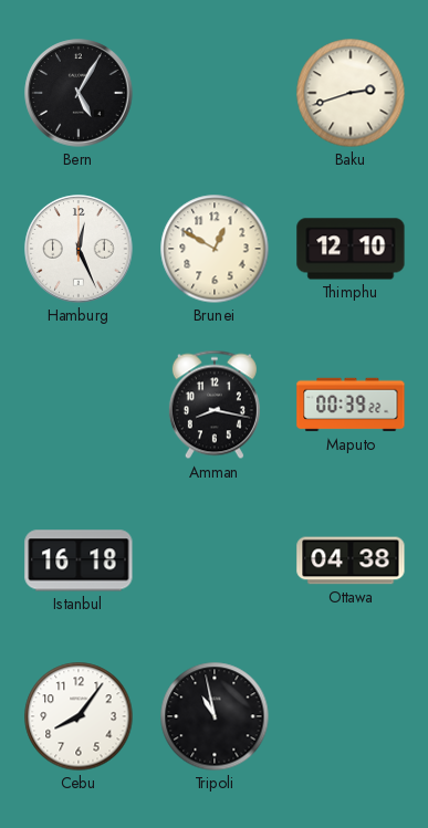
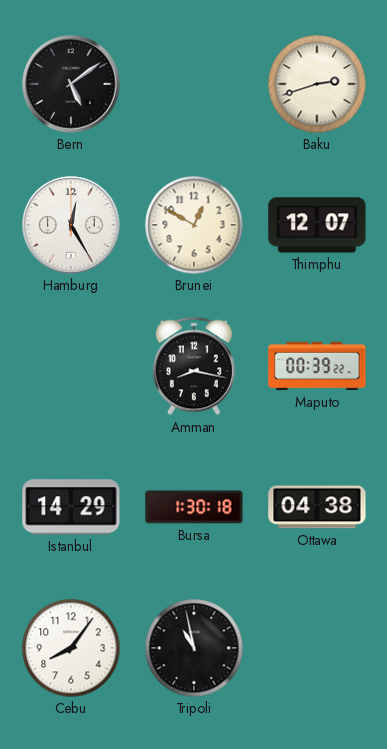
Bern: 5:05 -> 5:09 (71, 84)
Hamburg: 12:26 -> 12:25 (71, 225)
Thimphu: 12:10 -> 12:07 (317, 225)
Istanbul: 16:18 -> 14:29 (71, 507)
Bursa: none -> 1:30 (194, 507)
